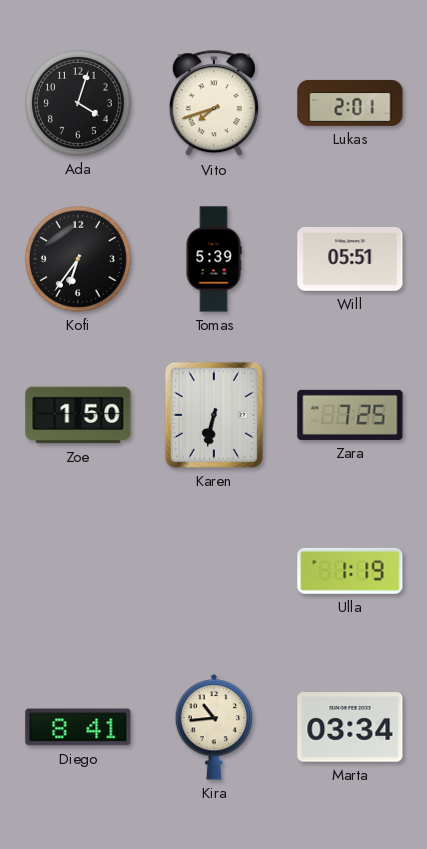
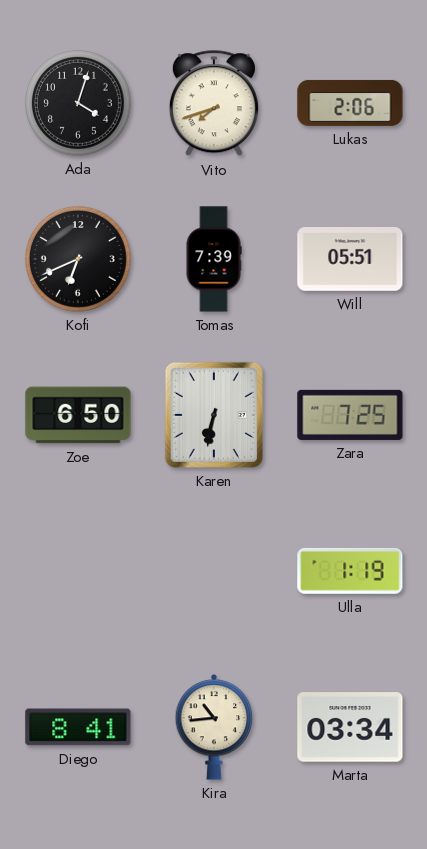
Lukas: 2:01 -> 2:06 (350, 103)
Kofi: 6:36 -> 6:41 (79, 260)
Tomas: 5:39 -> 7:39 (214, 259)
Zoe: 1:50 -> 6:50 (78, 415)
